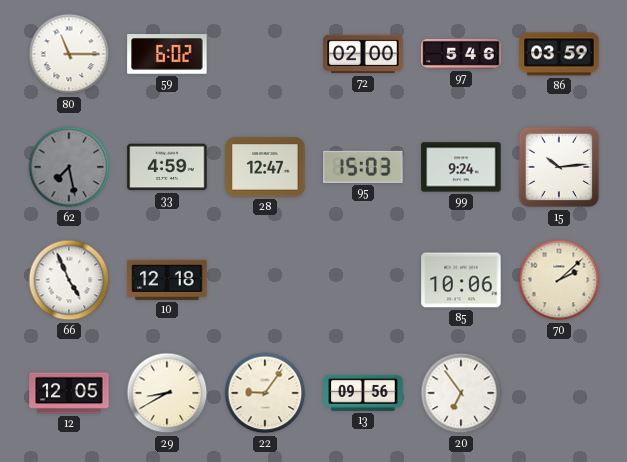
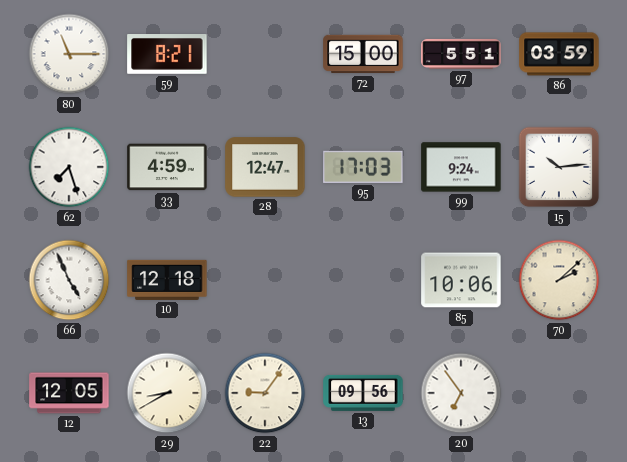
59: 6:02 -> 8:21 (167, 55)
72: 02:00 -> 15:00 (363, 54)
97: 5:46 -> 5:51 (461, 54)
62: 7:28 -> 7:27 (69, 167)
62 dial: grey -> white (69, 167)
95: 15:03 -> 17:03 (363, 167)
